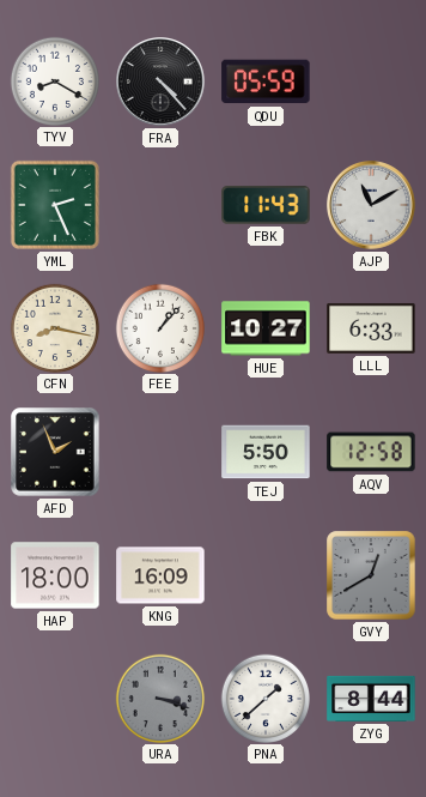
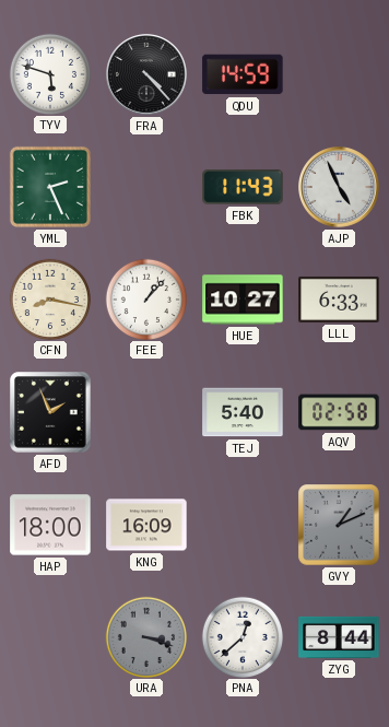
TYV: 8:20 -> 5:48 (49, 73)
QDU: 05:59 -> 14:59 (243, 74)
AJP: 11:10 -> 4:56 (340, 188)
TEJ: 5:50 -> 5:40 (243, 412)
AQV: 12:58 -> 02:58 (339, 412)
GVY: 12:40 -> 1:11 (339, 525)
PNA: 1:38 -> 12:38 (241, 636)
